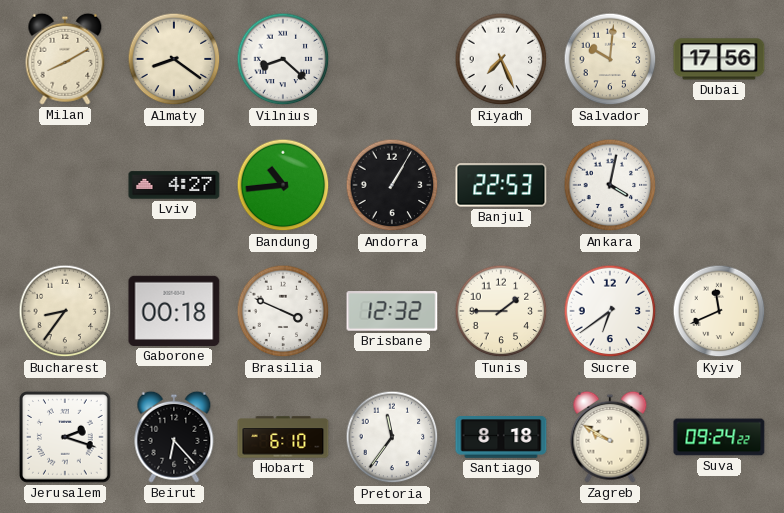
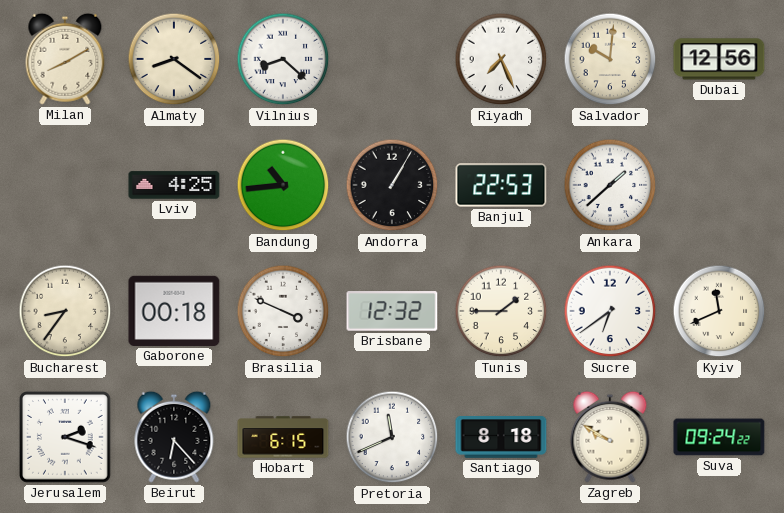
Dubai: 17:56 -> 12:56 (719, 59)
Lviv: 4:27 -> 4:25 (174, 185)
Ankara: 4:02 -> 1:38 (610, 185)
Hobart: 6:10 -> 6:15 (283, 437)
Pretoria: 11:36 -> 11:41 (392, 437)
